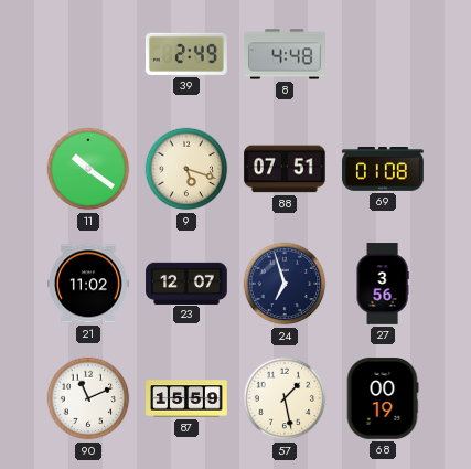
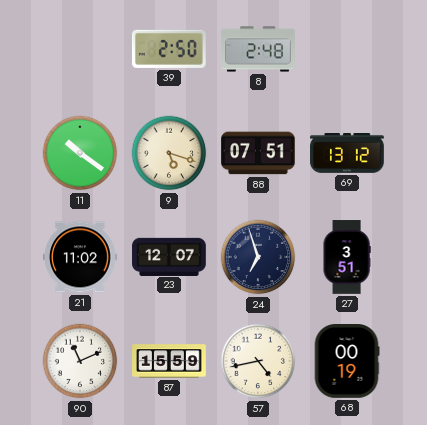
39: 2:49 -> 2:50 (169, 49)
8: 4:48 -> 2:48 (258, 49)
69: 01:08 -> 13:12 (347, 154)
27: 3:56 -> 3:51 (347, 257)
57: 1:28 -> 4:43 (258, 361)
